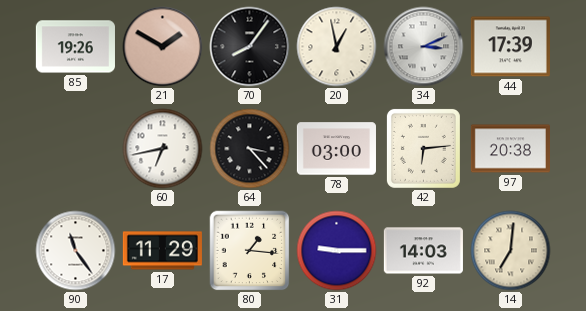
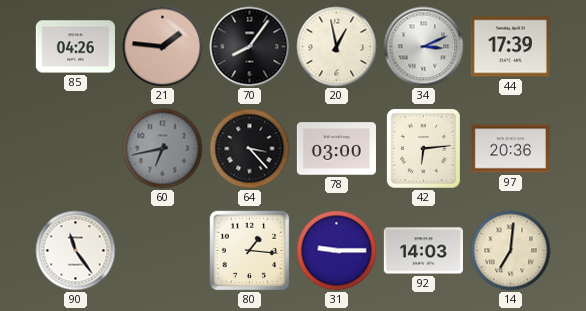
85: 19:26 -> 04:26 (75, 47)
21: 1:50 -> 1:46 (163, 47)
60 dial: white -> grey (163, 149)
97: 20:38 -> 20:36 (510, 149)
17: 11:29 -> none (162, 251)
